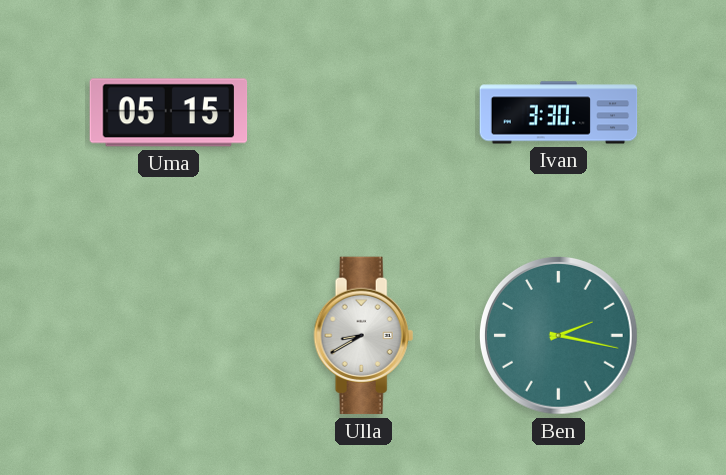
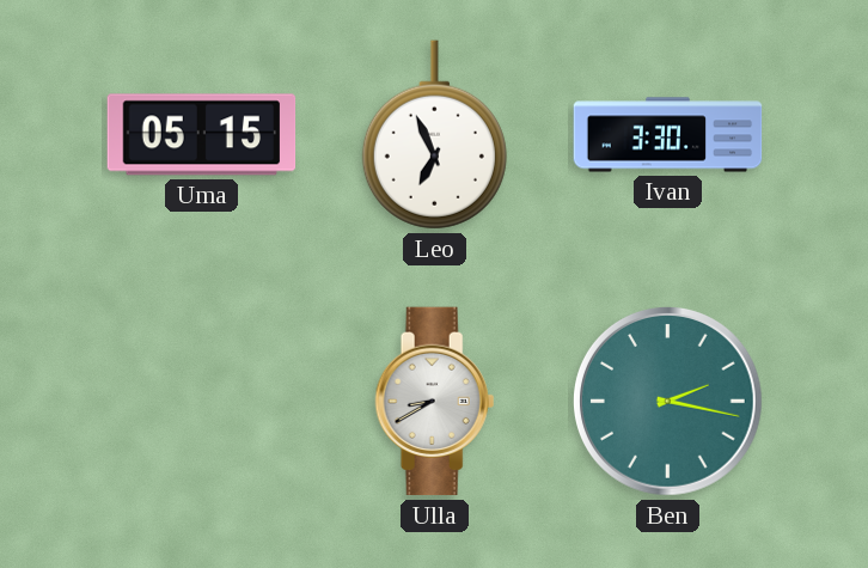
Leo: none -> 6:56 (434, 135)
